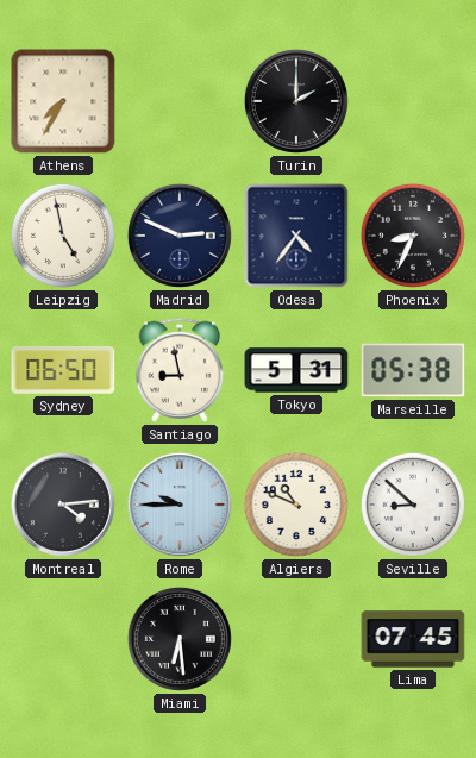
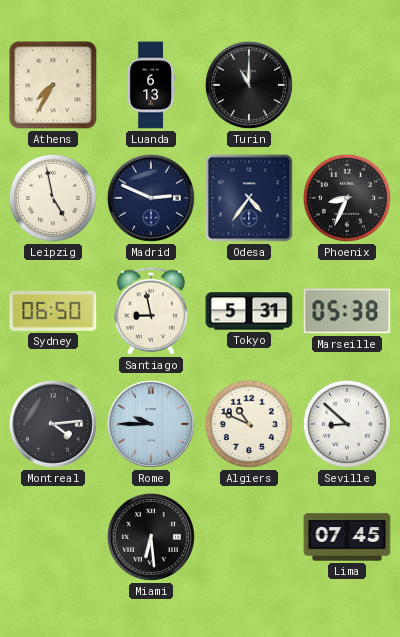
Luanda: none -> 6:13 (151, 85)
Turin: 2:00 -> 11:00 (249, 85)
